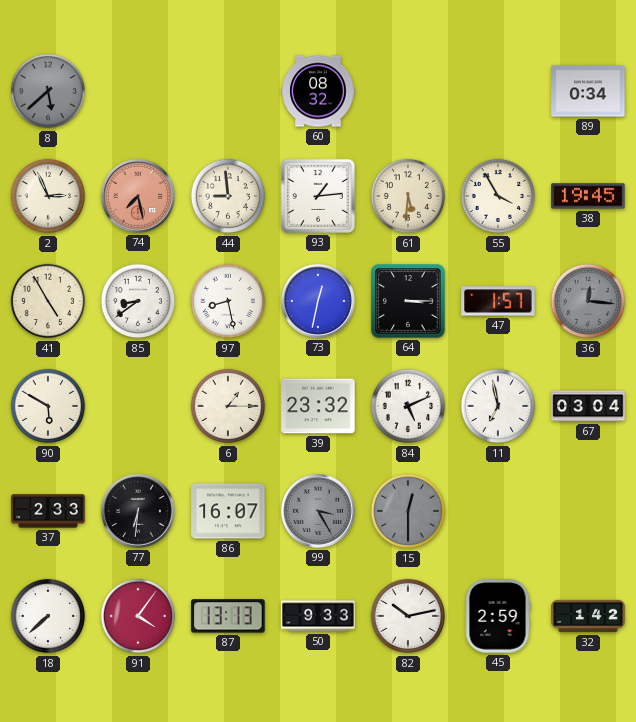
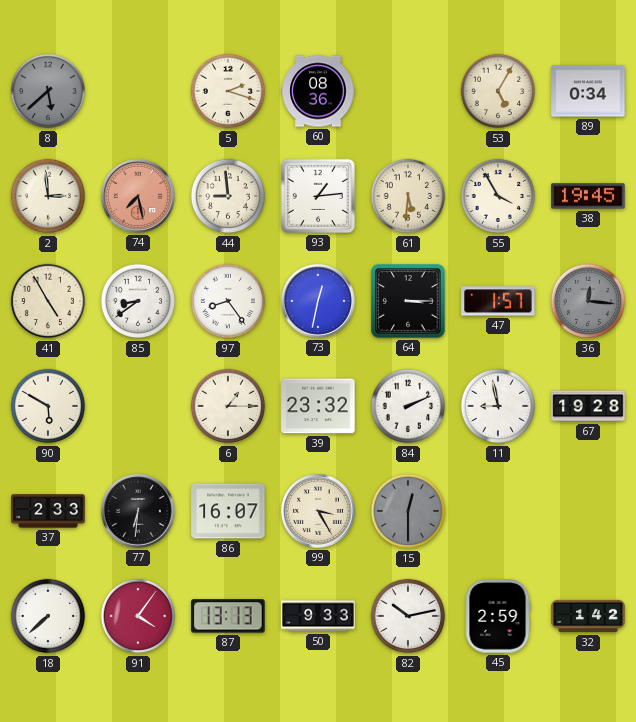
5: none -> 2:18 (228, 91)
60: 08:32 -> 08:36 (318, 91)
53: none -> 5:05 (498, 91)
2: 2:56 -> 2:59 (48, 196)
97: 8:28 -> 8:24 (228, 301)
84: 5:11 -> 2:11 (408, 406)
11: 6:58 -> 8:58 (498, 406)
67: 03:04 -> 19:28 (588, 406)
99 dial: grey -> cream (319, 512)
